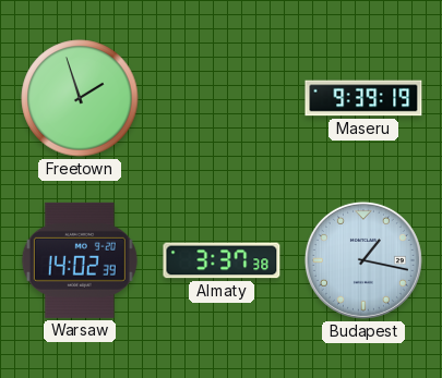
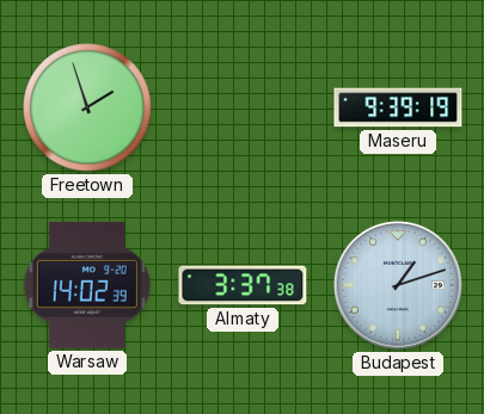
Budapest: 1:17 -> 1:12 (398, 285)
